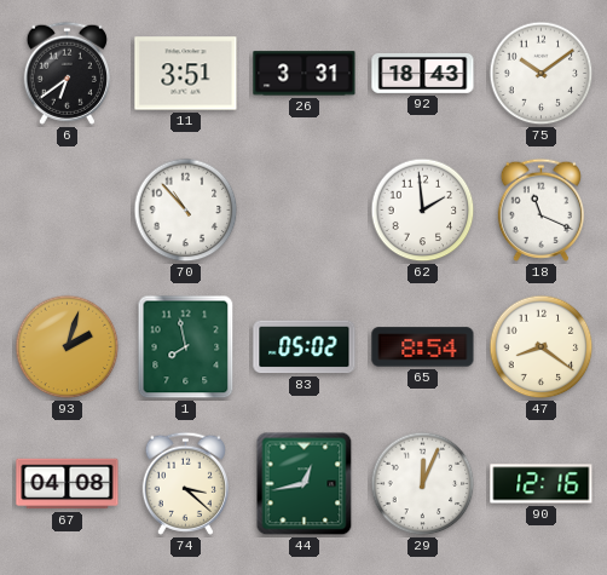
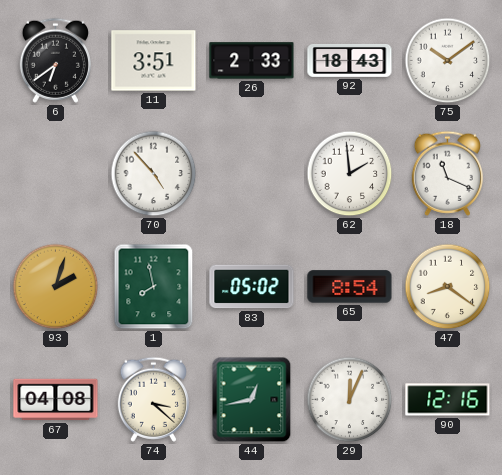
26: 3:31 -> 2:33 (252, 61)
70: 10:53 -> 4:53 (154, 174)
